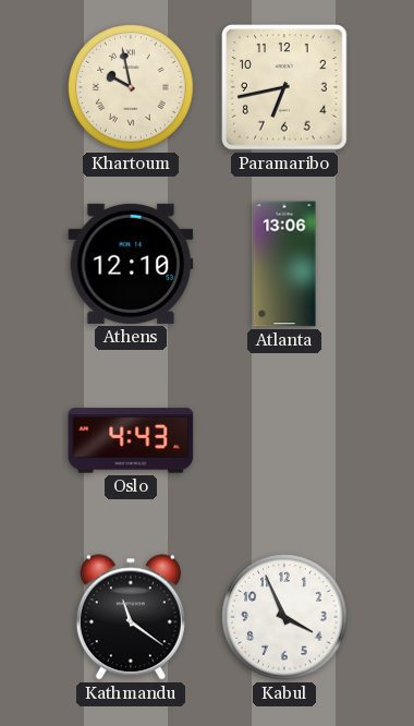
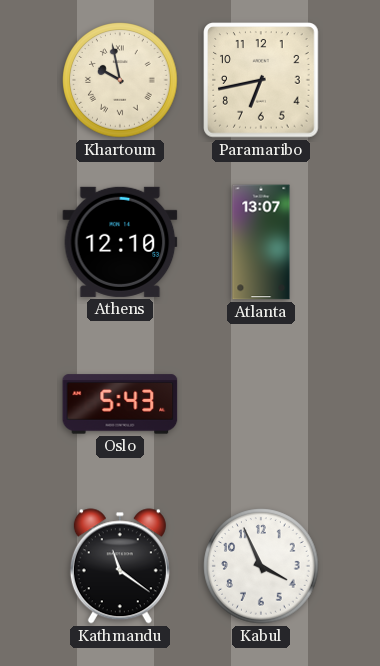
Atlanta: 13:06 -> 13:07 (261, 242)
Oslo: 4:43 -> 5:43 (120, 404)
